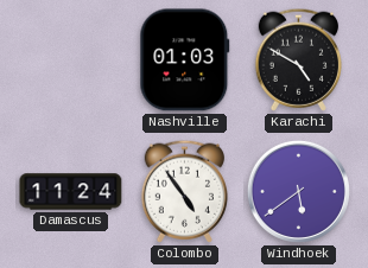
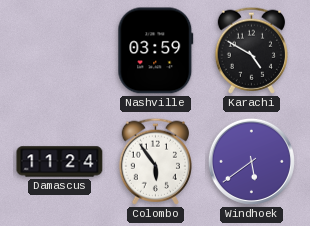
Nashville: 01:03 -> 03:59 (156, 51)
Colombo: 4:54 -> 5:54 (155, 161)
